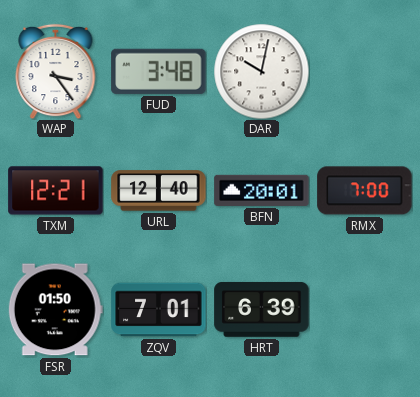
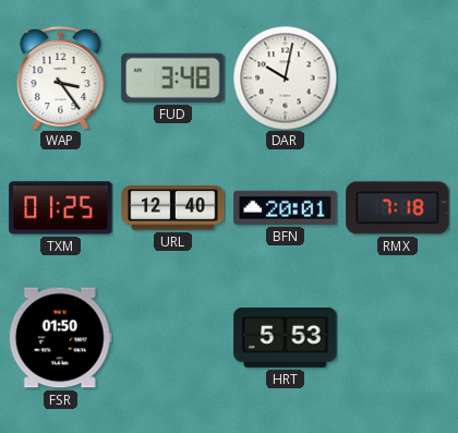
TXM: 12:21 -> 01:25 (61, 208)
RMX: 7:00 -> 7:18 (398, 208)
ZQV: 7:01 -> none (159, 310)
HRT: 6:39 -> 5:53 (286, 338)
